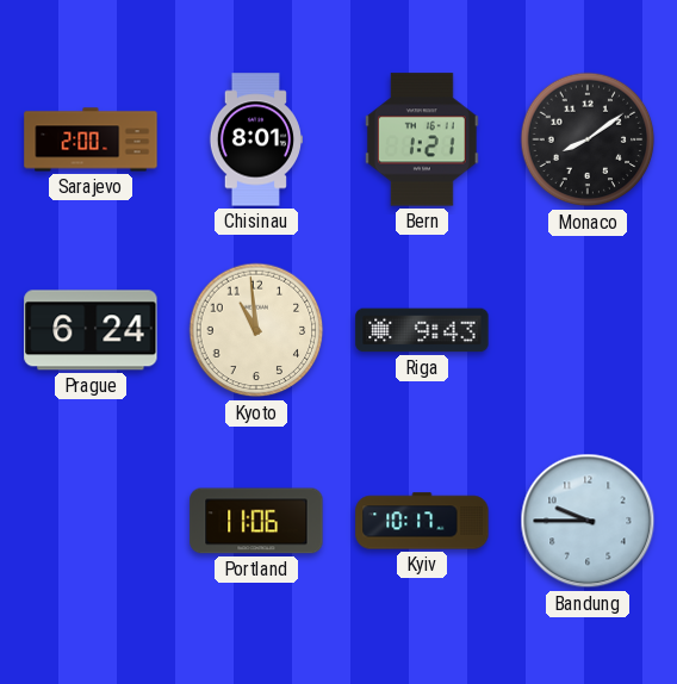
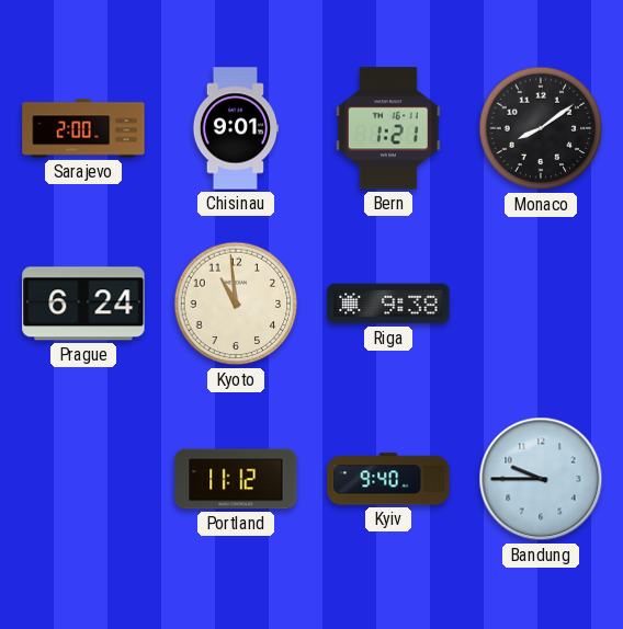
Chisinau: 8:01 -> 9:01 (235, 128)
Riga: 9:43 -> 9:38 (388, 304)
Portland: 11:06 -> 11:12 (236, 479)
Kyiv: 10:17 -> 9:40 (388, 479)
